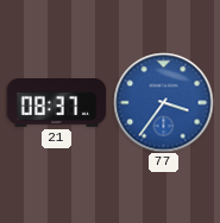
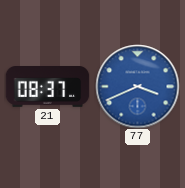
77: 3:36 -> 3:41 (137, 86)
